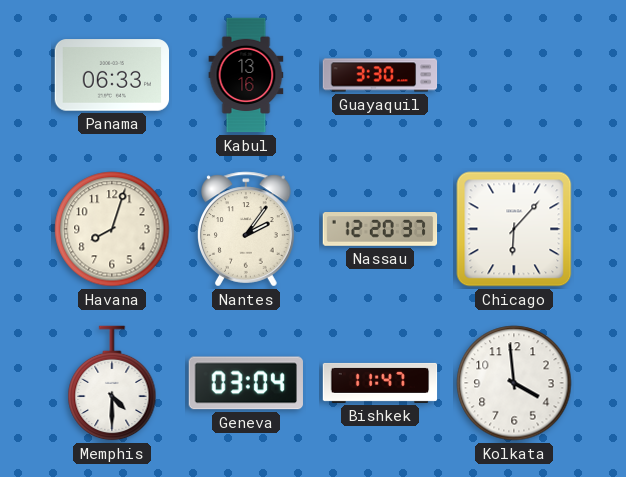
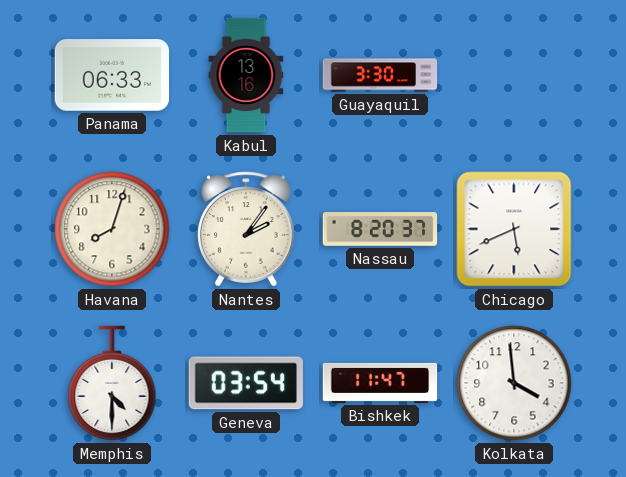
Nassau: 12:20 -> 8:20 (380, 230)
Chicago: 6:07 -> 5:41 (514, 229)
Geneva: 03:04 -> 03:54 (246, 383)
